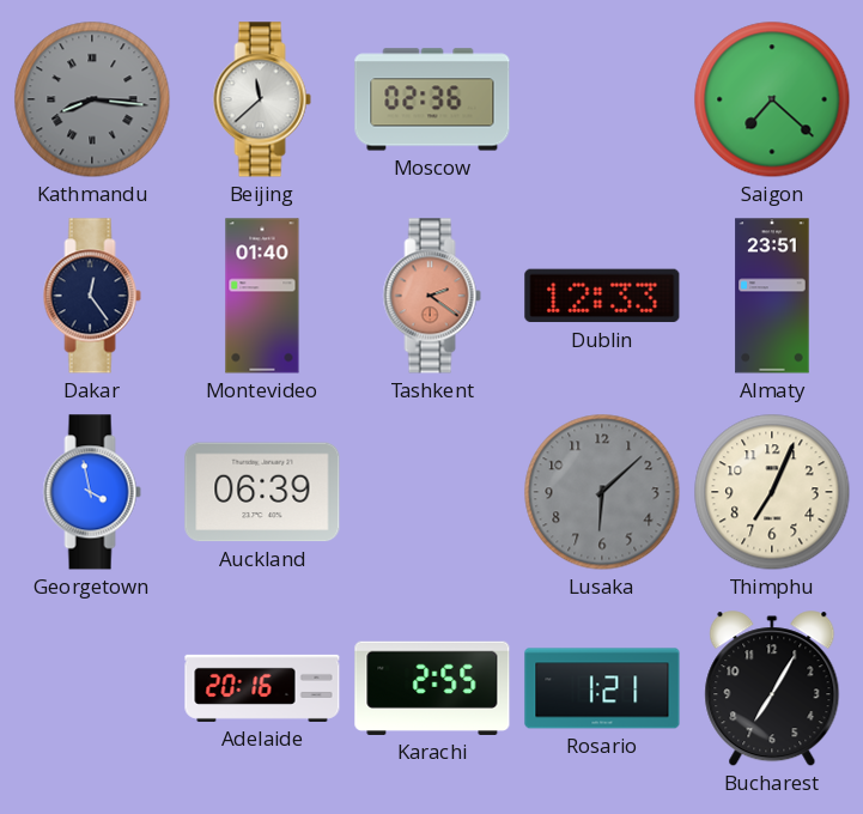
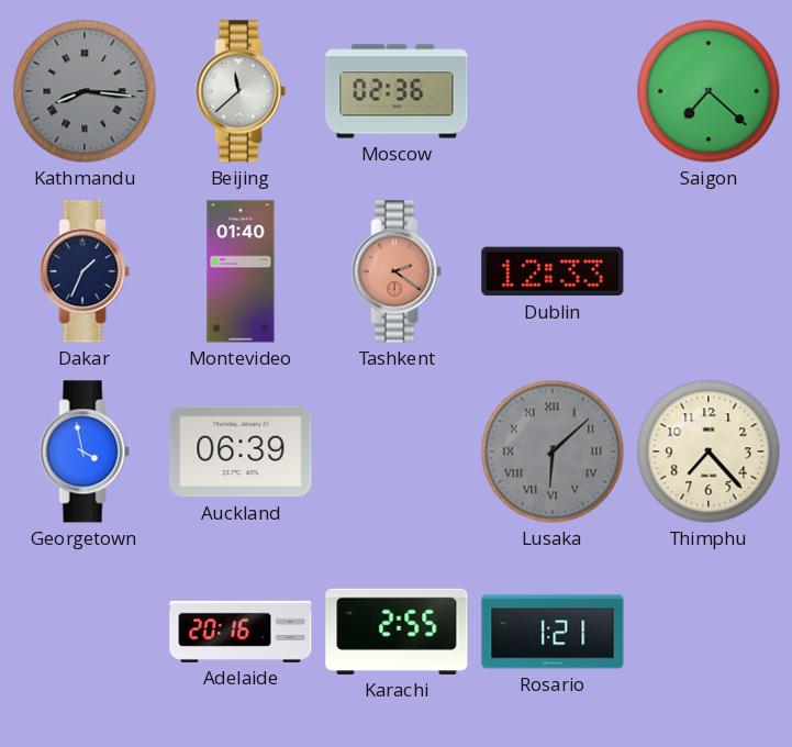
Dakar: 12:24 -> 1:34 (85, 271)
Almaty: 23:51 -> none (772, 296)
Lusaka numerals: Arabic -> Roman (553, 451)
Thimphu: 7:04 -> 7:23 (709, 451)
Bucharest: 7:05 -> none (772, 690)
